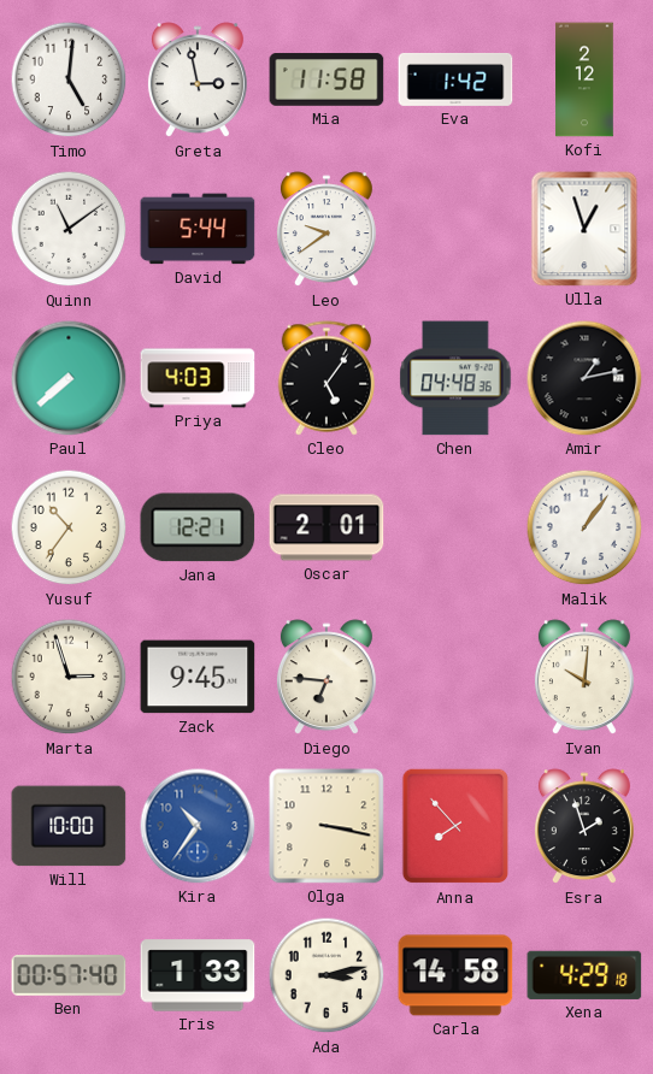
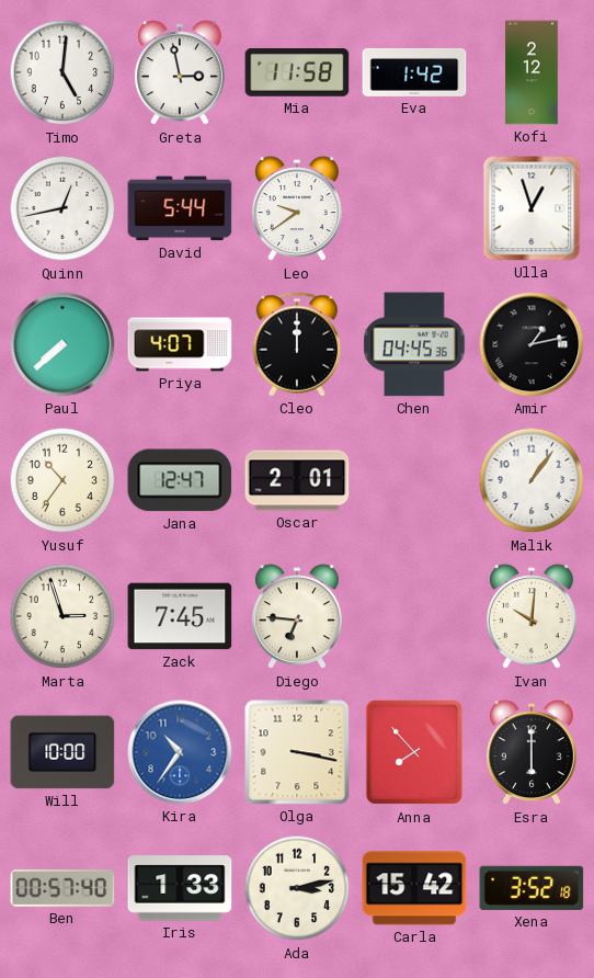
Quinn: 11:09 -> 12:43 (62, 208)
Priya: 4:03 -> 4:07 (180, 344)
Cleo: 5:06 -> 12:00 (297, 344)
Chen: 04:48 -> 04:45 (414, 344)
Jana: 12:21 -> 12:47 (180, 480)
Zack: 9:45 -> 7:45 (180, 616)
Esra: 1:57 -> 6:00 (532, 753)
Carla: 14:58 -> 15:42 (414, 888)
Xena: 4:29 -> 3:52 (532, 888)
